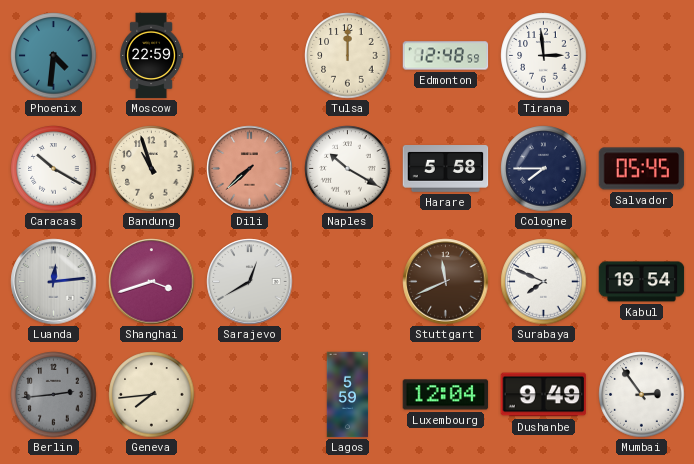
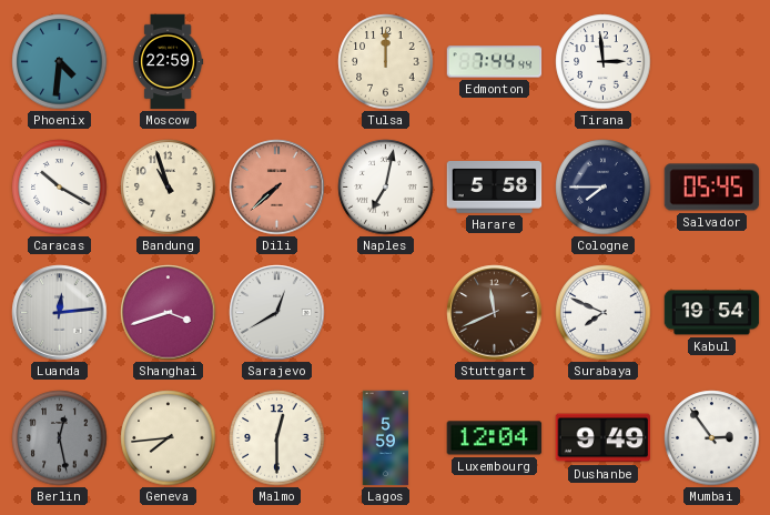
Edmonton: 12:48 -> 7:44 (495, 62)
Naples: 10:20 -> 7:02 (386, 188)
Berlin: 2:44 -> 12:28 (60, 438)
Malmo: none -> 12:30 (277, 438)
